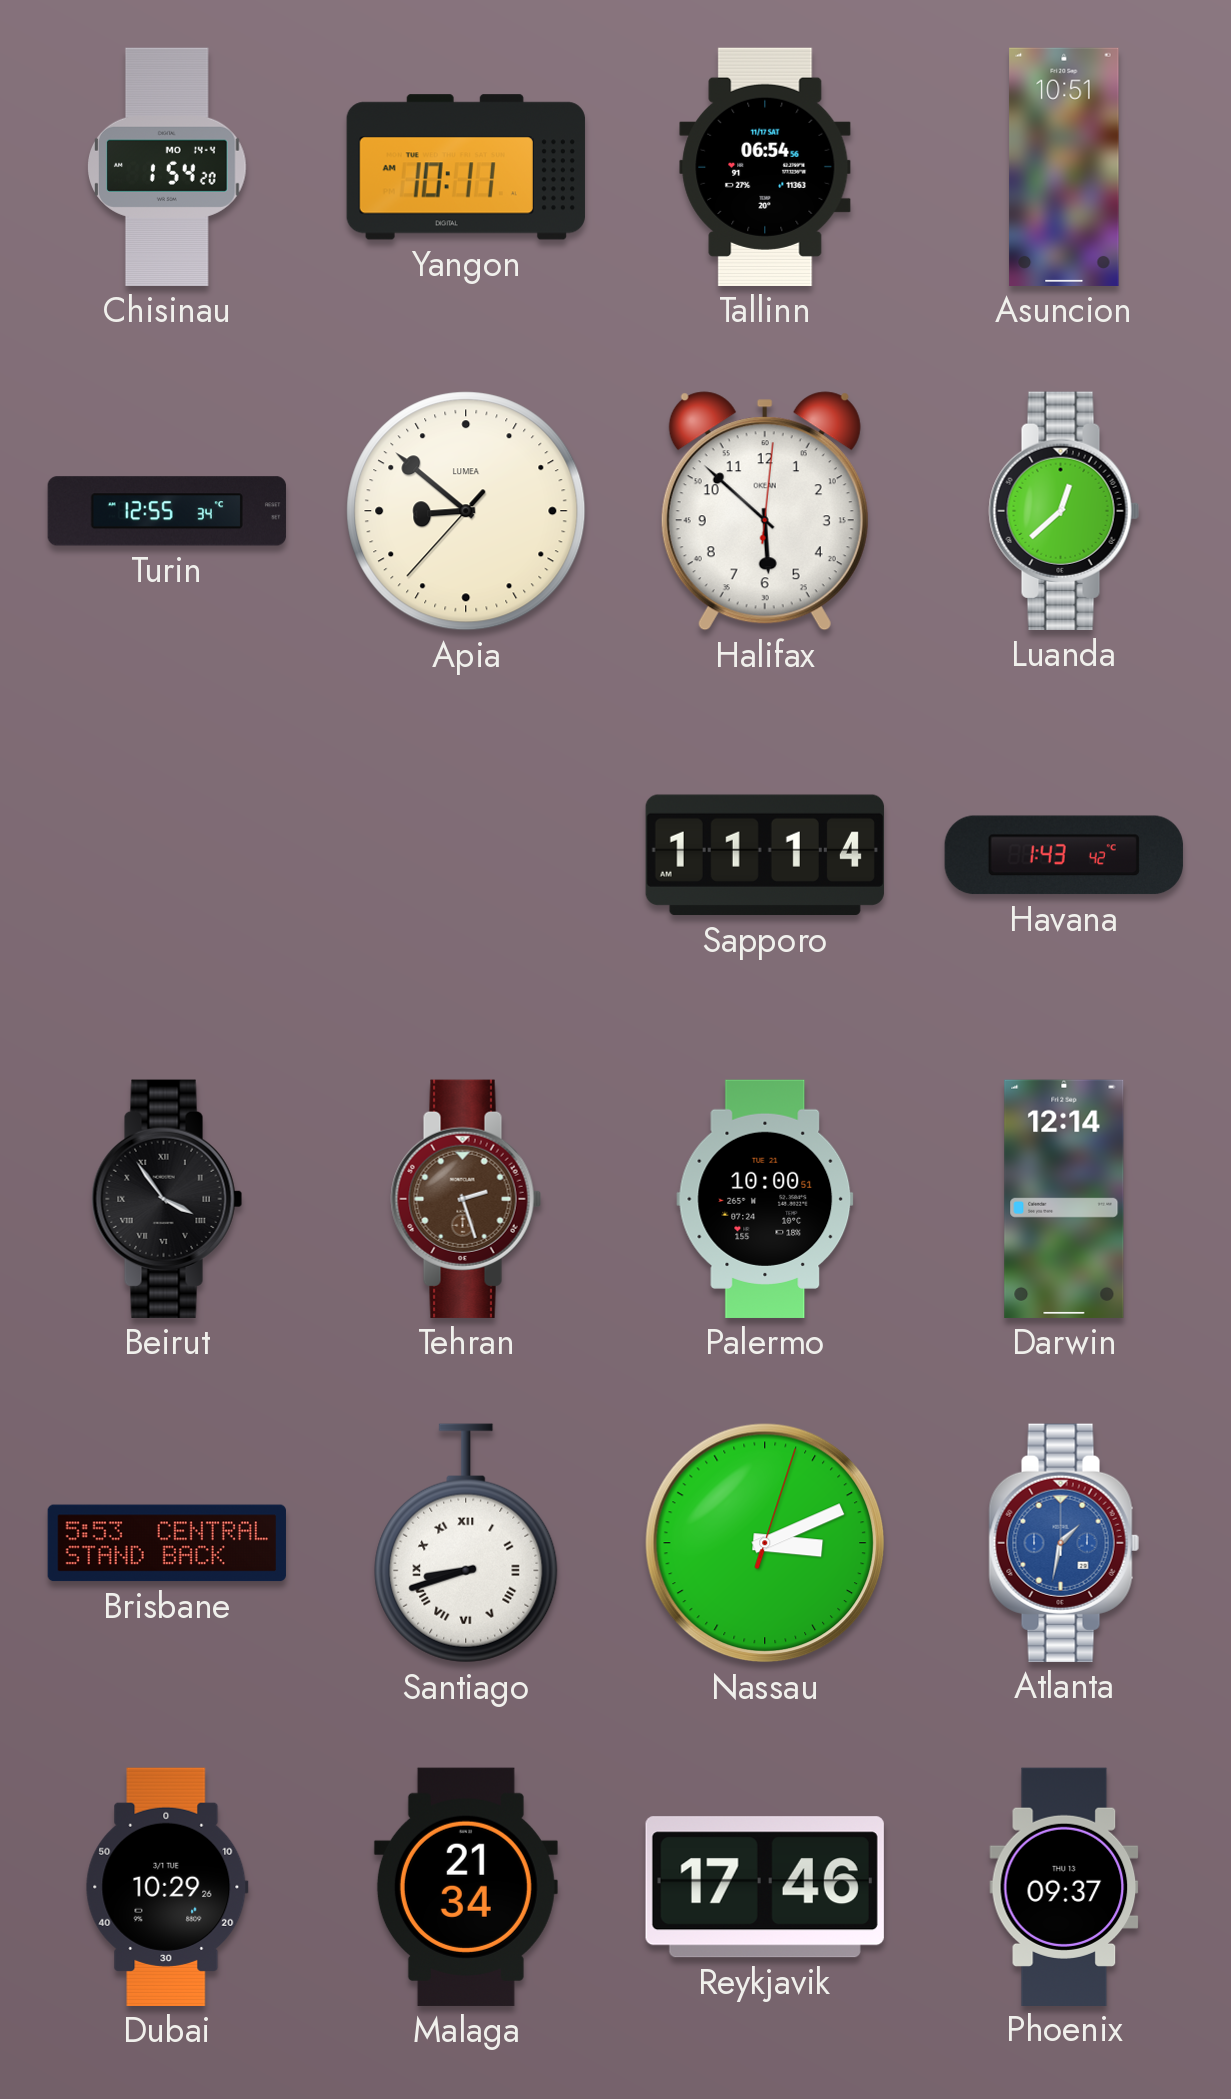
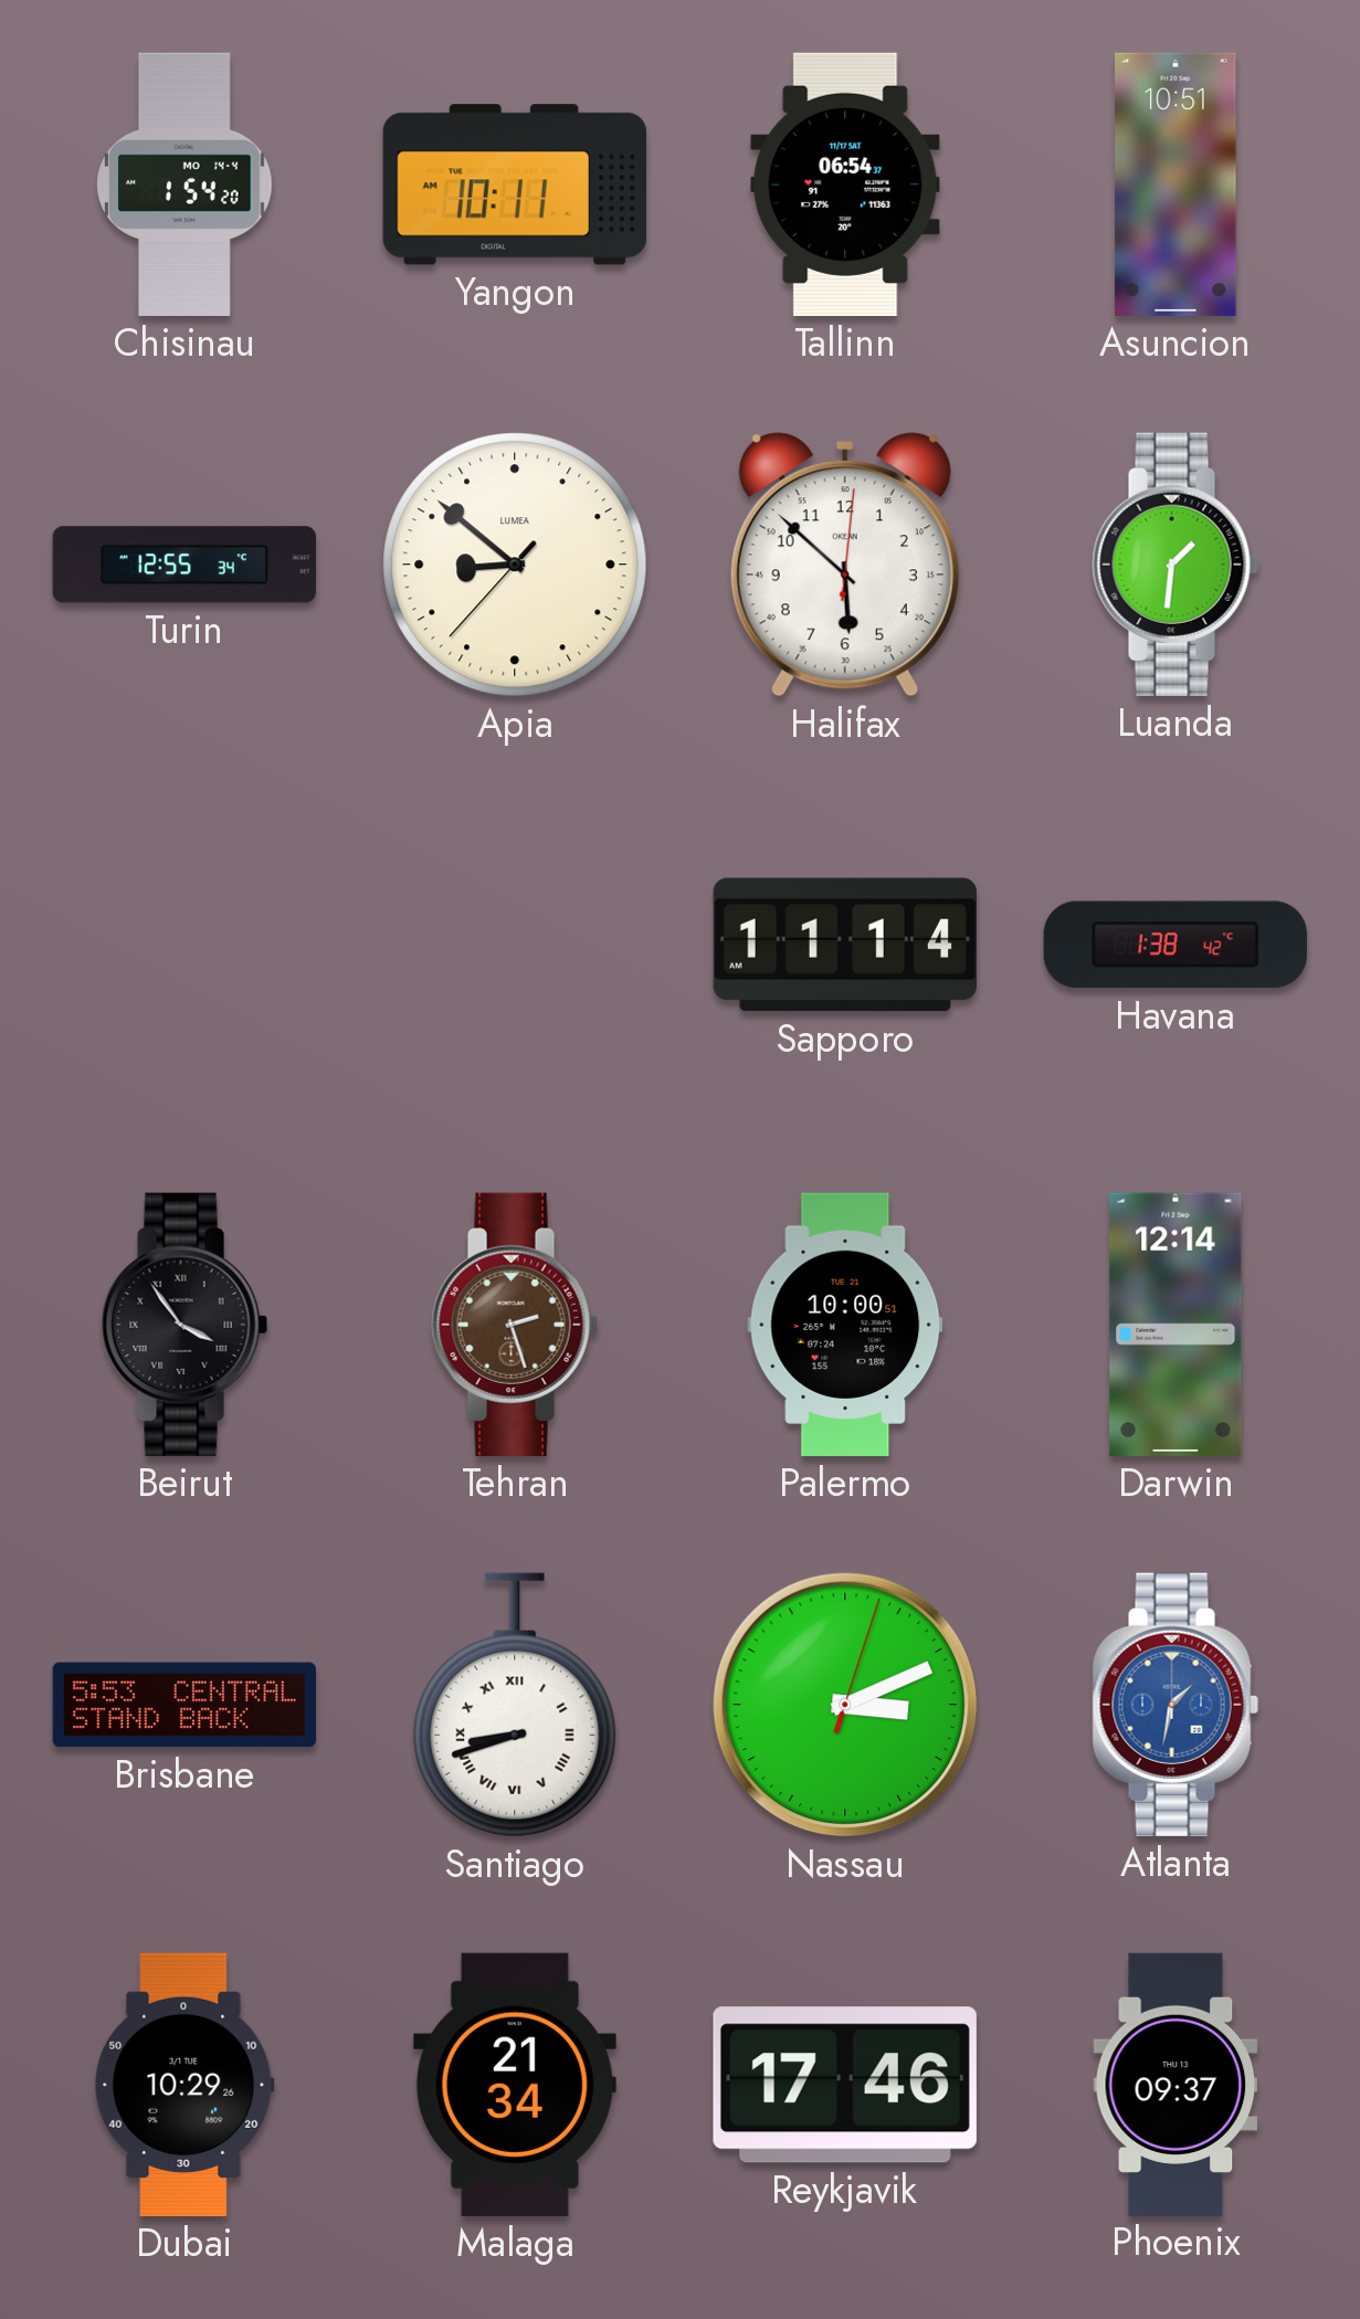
Tallinn: 06:54:56 -> 06:54:37 (845, 185)
Luanda: 12:38 -> 1:31 (1175, 565)
Havana: 1:43 -> 1:38 (1175, 945)
